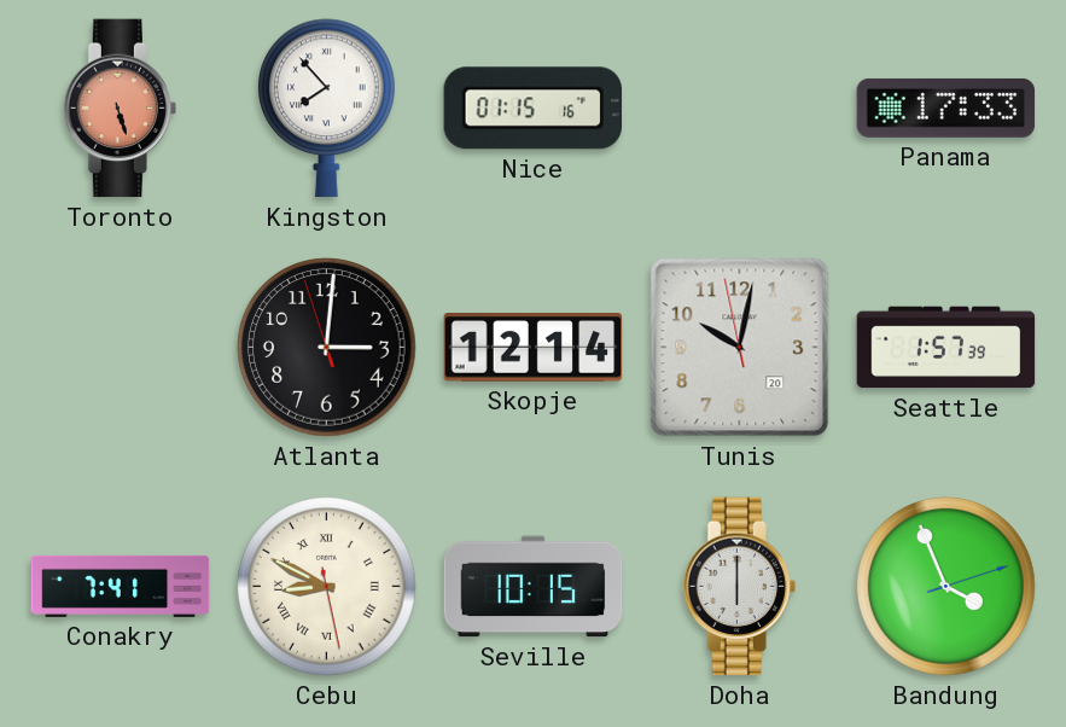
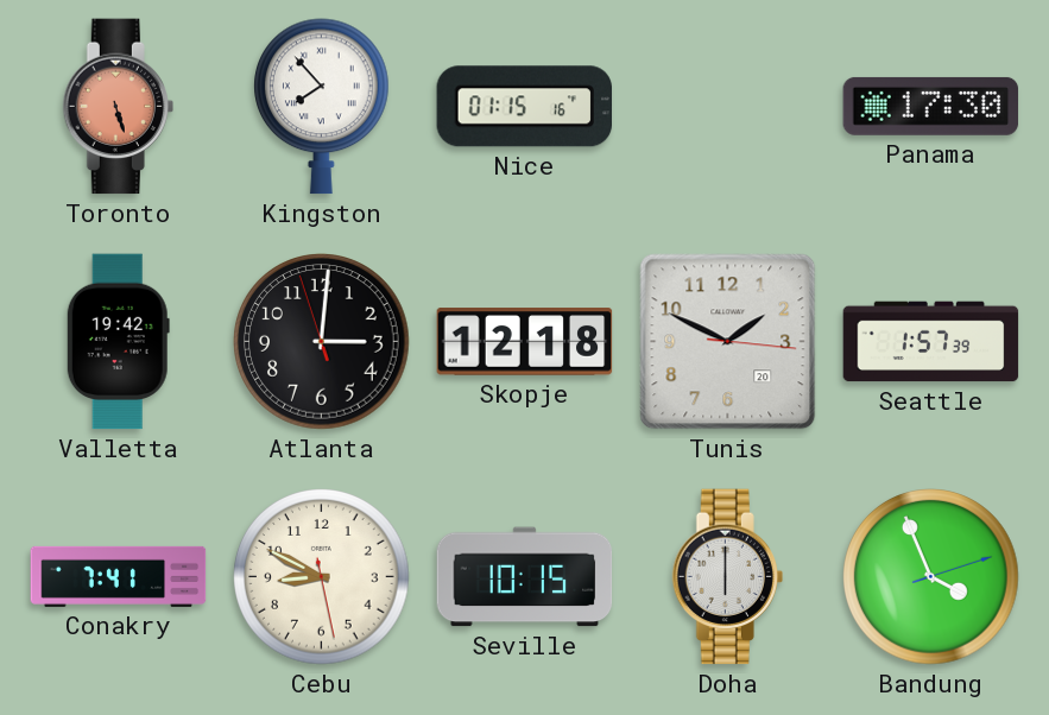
Panama: 17:33 -> 17:30 (931, 106)
Valletta: none -> 19:42 (118, 342)
Skopje: 12:14 -> 12:18 (525, 342)
Tunis: 10:01 -> 1:49 (728, 342)
Cebu numerals: Roman -> Arabic (322, 577)
